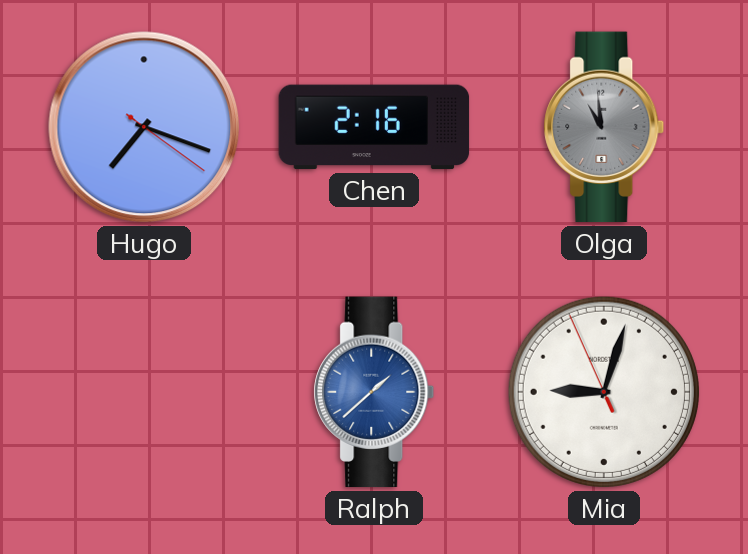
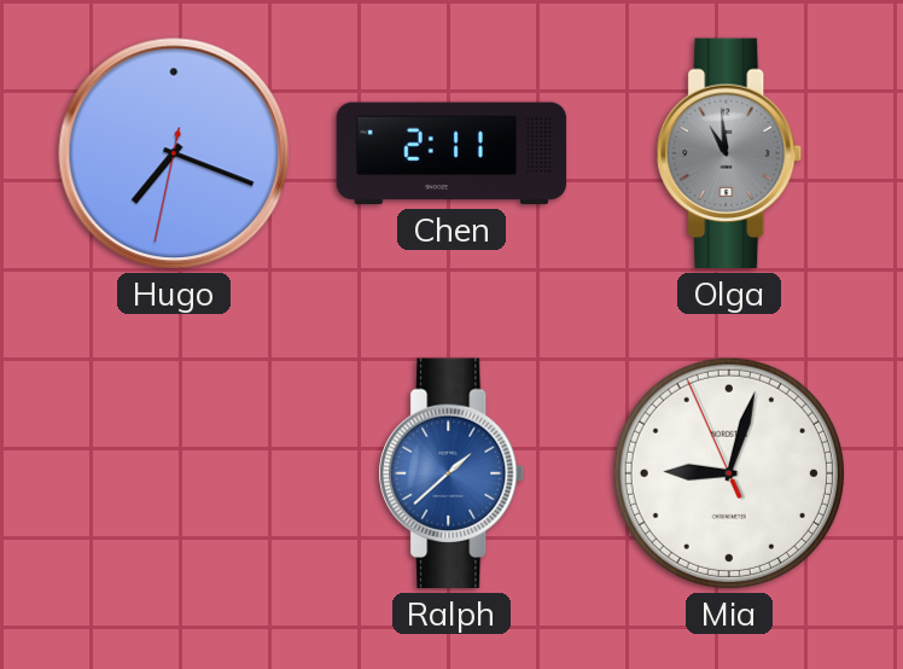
Hugo: 7:18:21 -> 7:18:32 (174, 153)
Chen: 2:16 -> 2:11 (451, 153)
